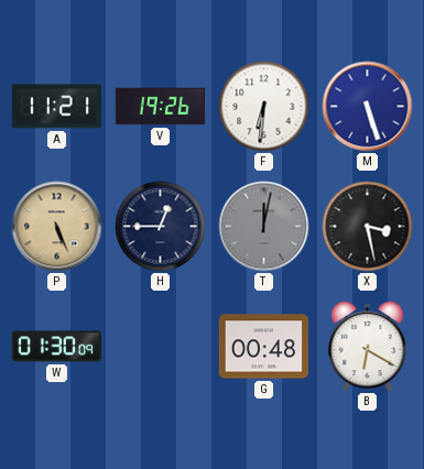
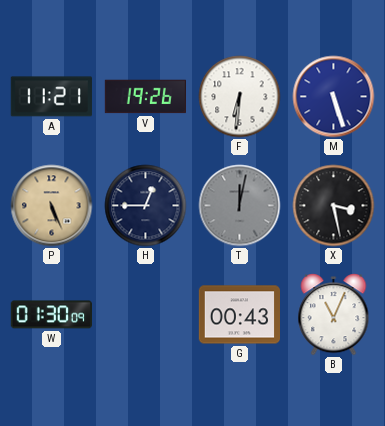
G: 00:48 -> 00:43 (239, 315)
B: 6:20 -> 11:04 (334, 315)
